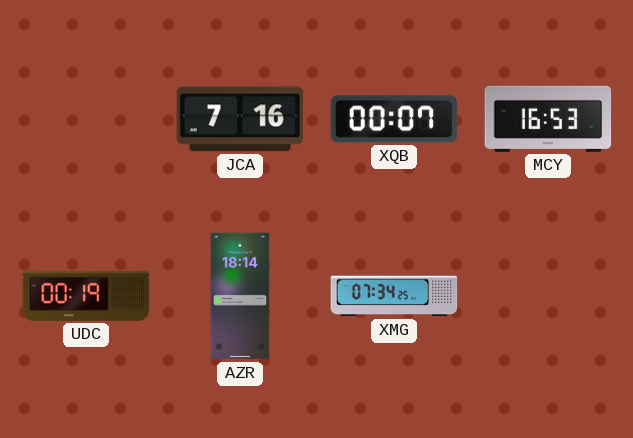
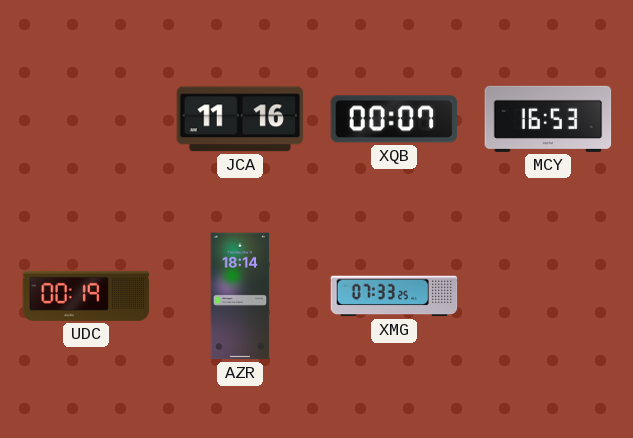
JCA: 7:16 -> 11:16 (240, 119)
XMG: 07:34 -> 07:33 (394, 296)
